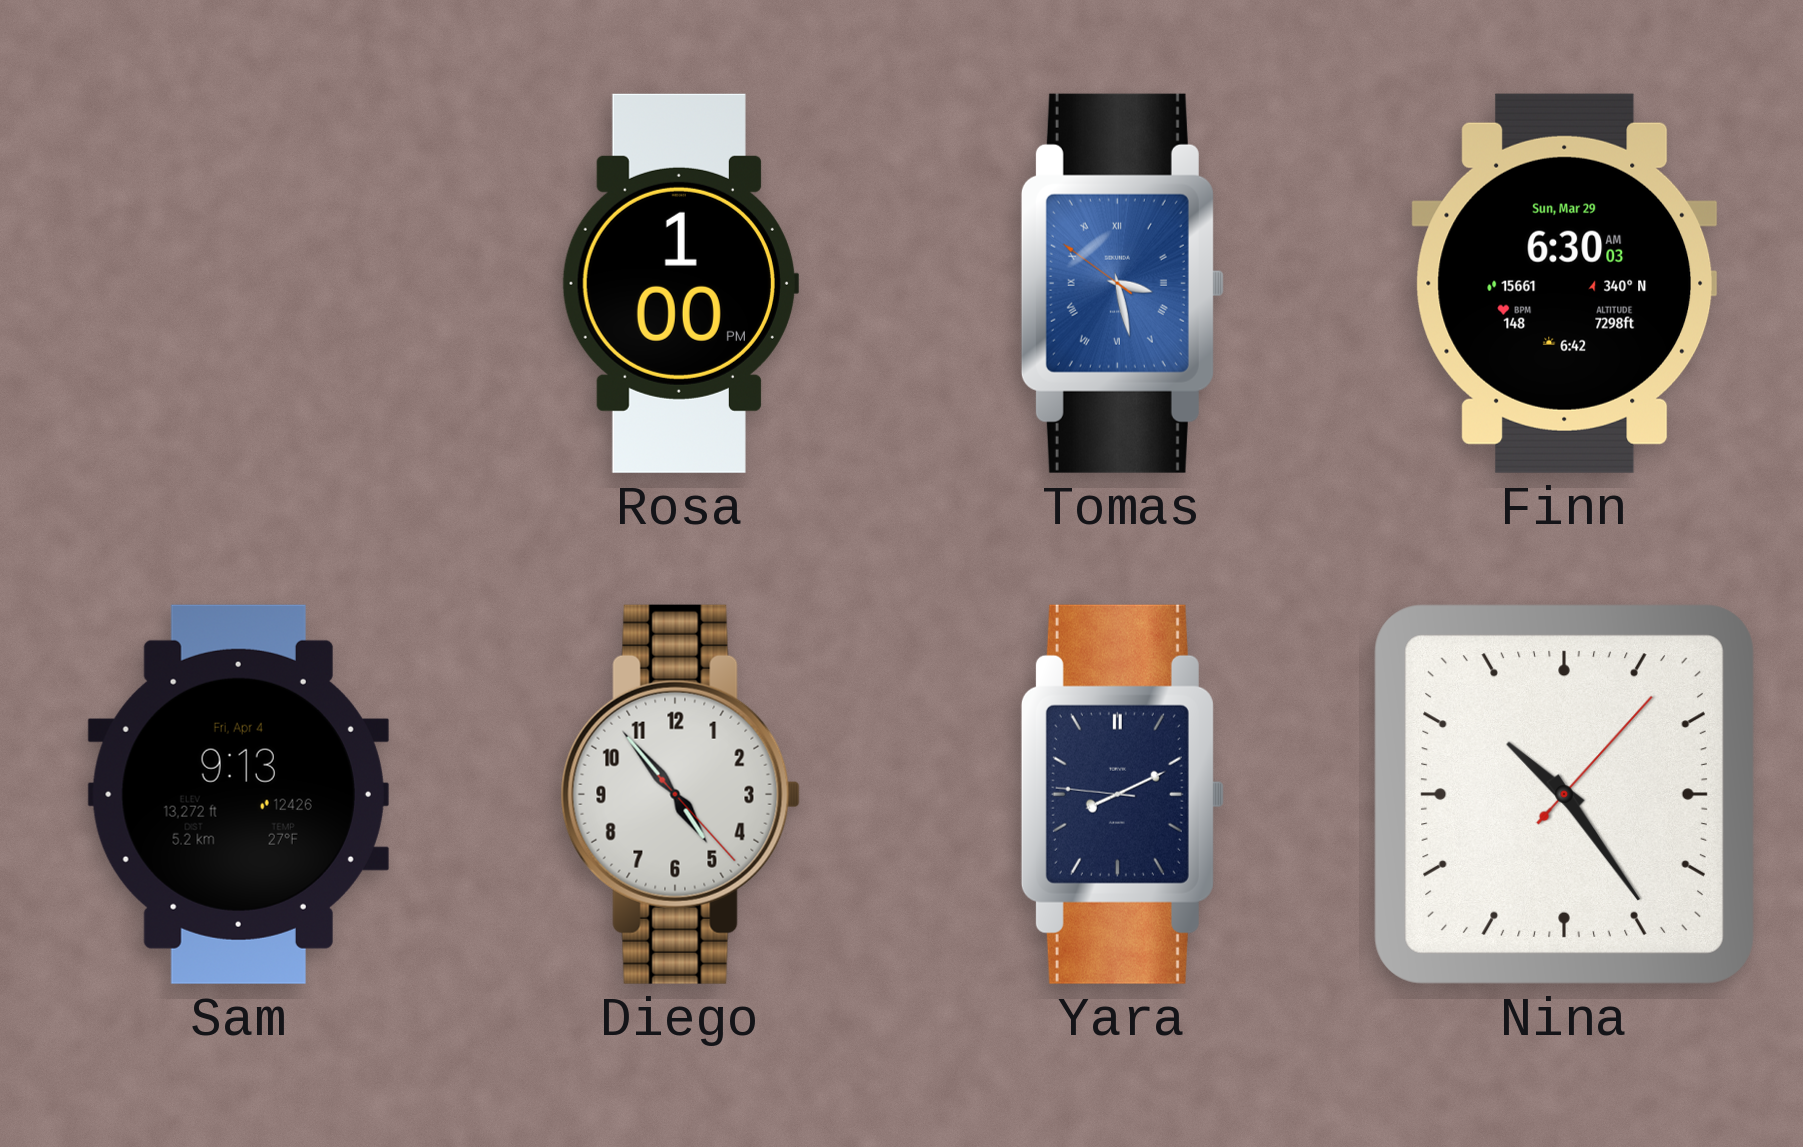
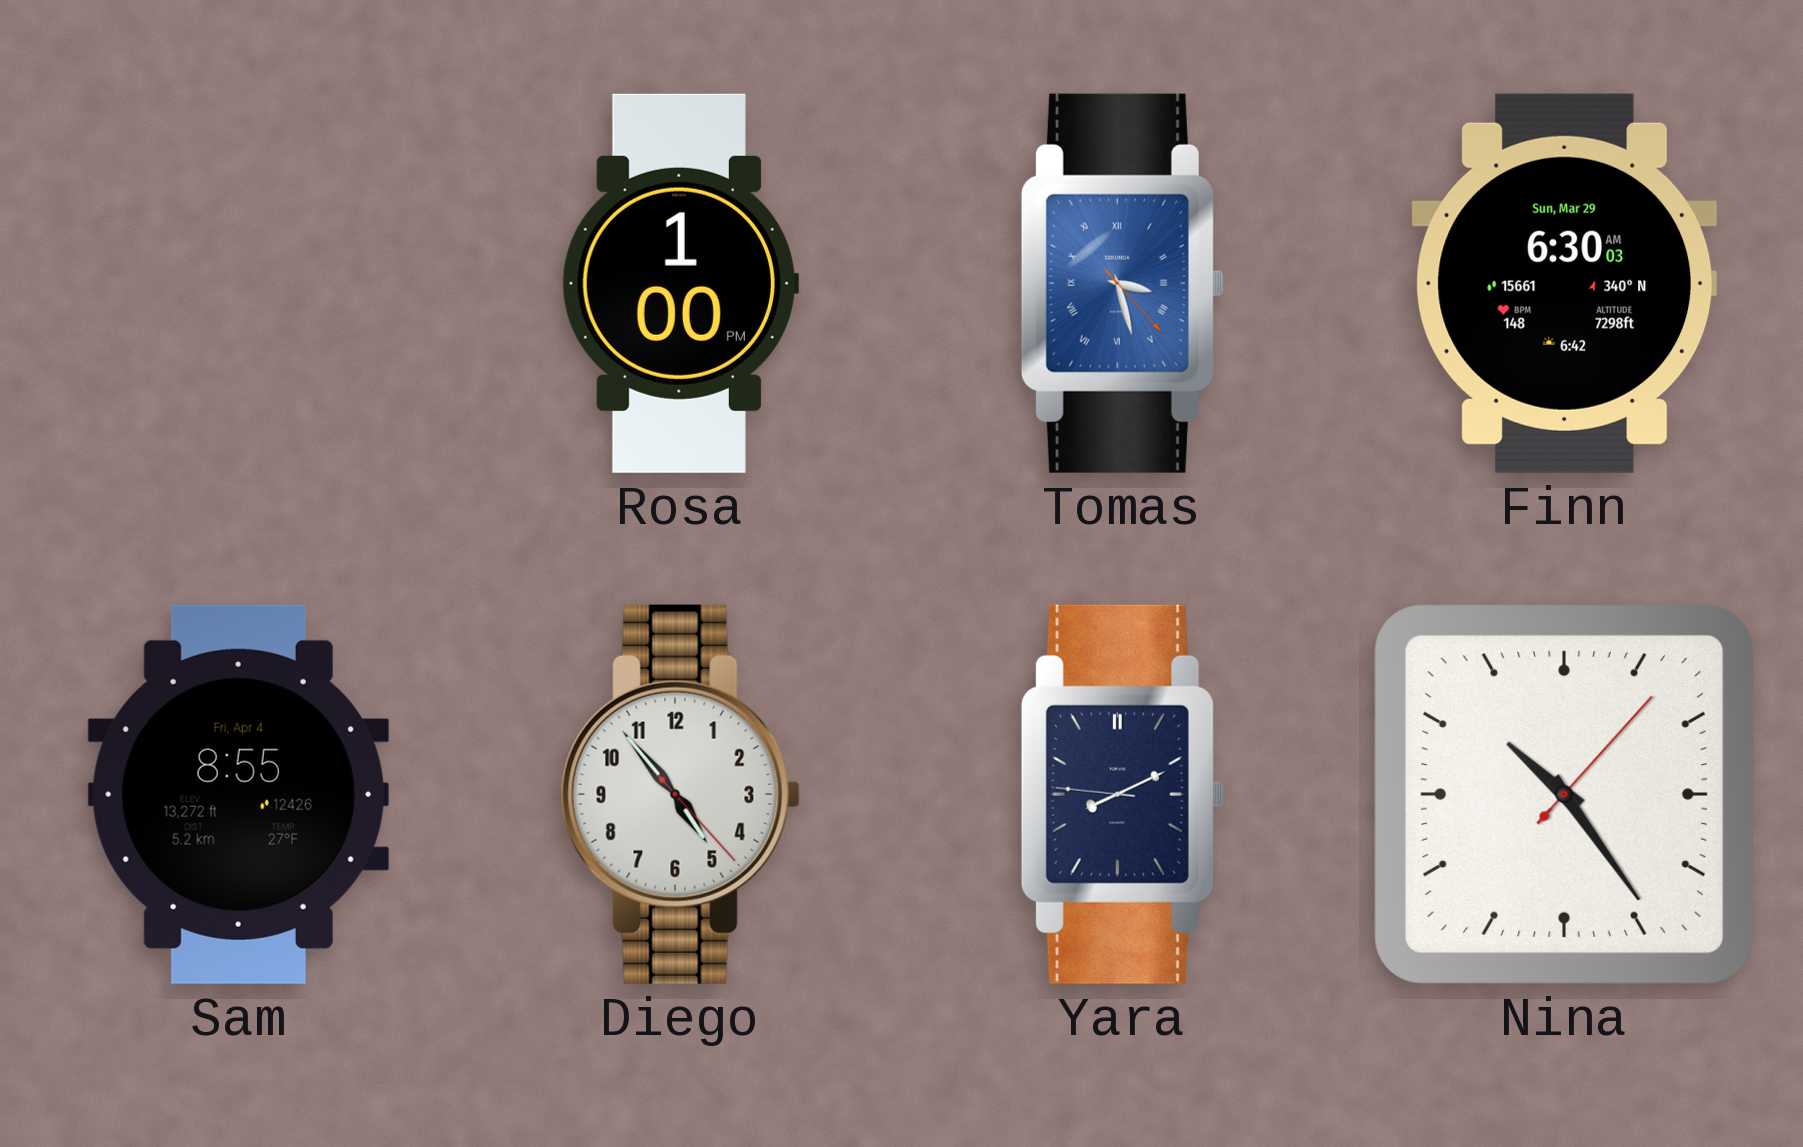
Tomas: 3:27:51 -> 3:27:23 (1122, 283)
Sam: 9:13 -> 8:55 (238, 794)
